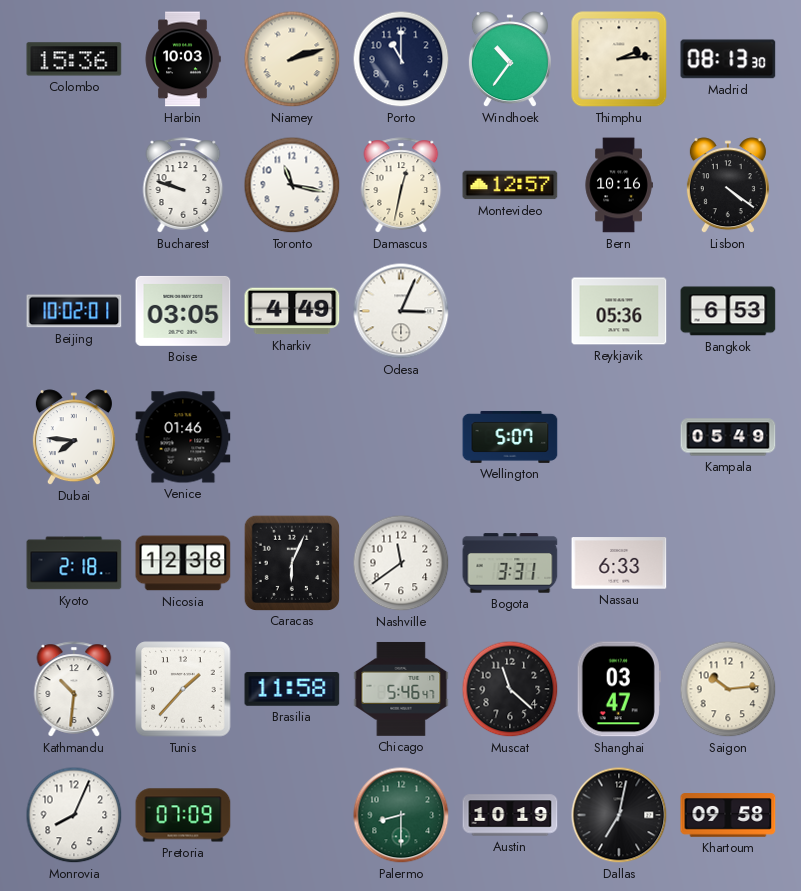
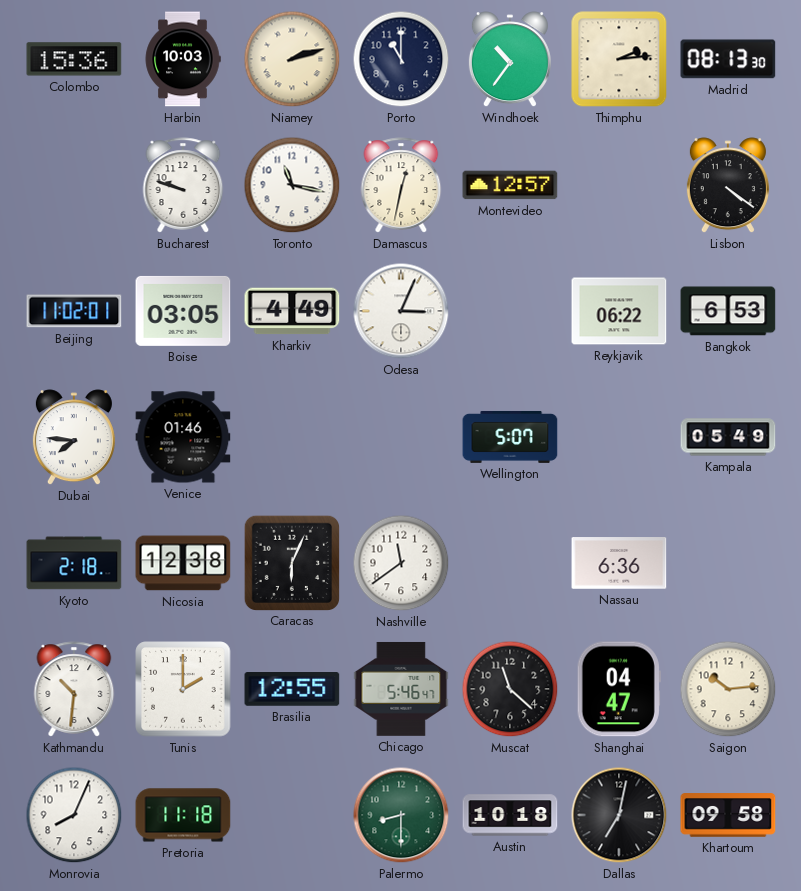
Bern: 10:16 -> none (619, 185)
Beijing: 10:02 -> 11:02 (74, 311)
Reykjavik: 05:36 -> 06:22 (619, 311)
Bogota: 3:31 -> none (510, 563)
Nassau: 6:33 -> 6:36 (619, 563)
Tunis: 1:37 -> 2:00 (183, 689)
Brasilia: 11:58 -> 12:55 (292, 690)
Shanghai: 03:47 -> 04:47 (619, 689)
Pretoria: 07:09 -> 11:18 (183, 815)
Austin: 10:19 -> 10:18 (510, 815)
